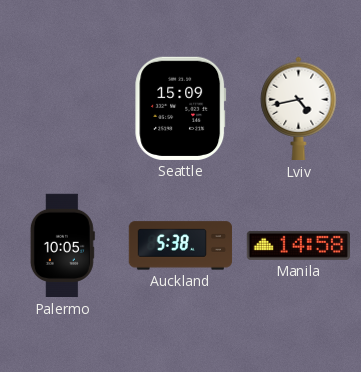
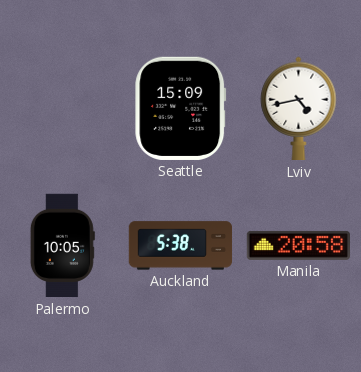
Manila: 14:58 -> 20:58 (298, 245)
